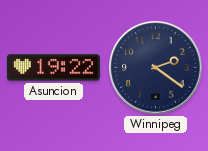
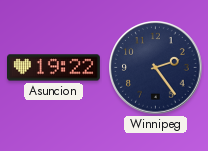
Winnipeg: 2:21 -> 2:24 (156, 68)
